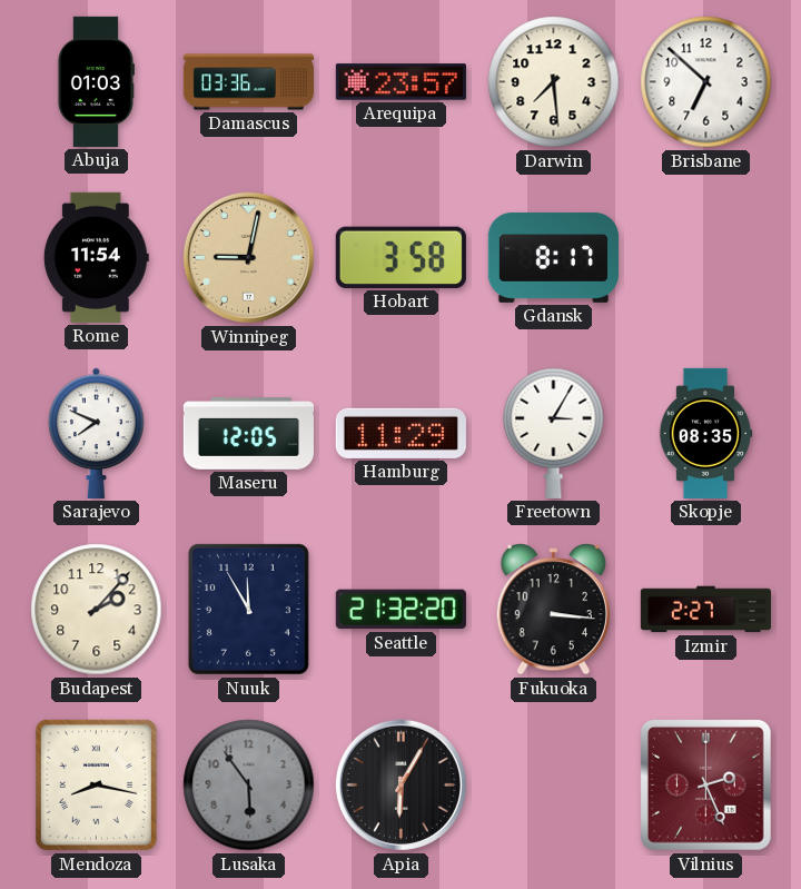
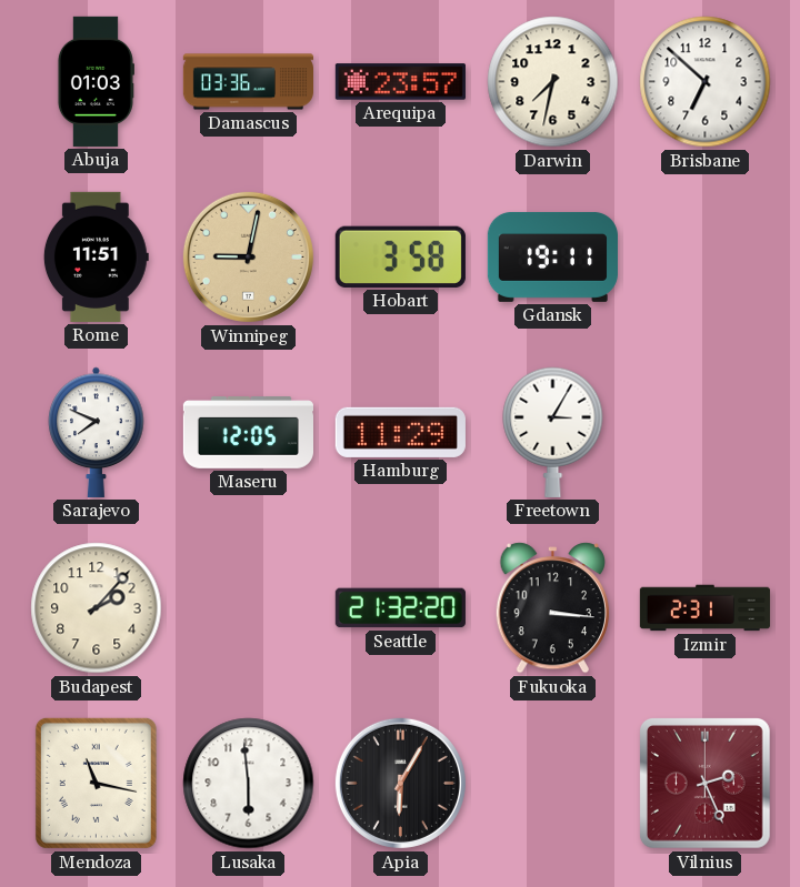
Darwin: 7:29 -> 7:32 (553, 82)
Rome: 11:54 -> 11:51 (96, 256)
Gdansk: 8:17 -> 19:11 (552, 256)
Skopje: 08:35 -> none (705, 433)
Nuuk: 11:55 -> none (248, 609)
Izmir: 2:27 -> 2:31 (704, 608)
Mendoza: 8:17 -> 11:17 (96, 783)
Lusaka: 5:54 -> 5:59 (249, 784)
Lusaka dial: grey -> white (249, 784)
